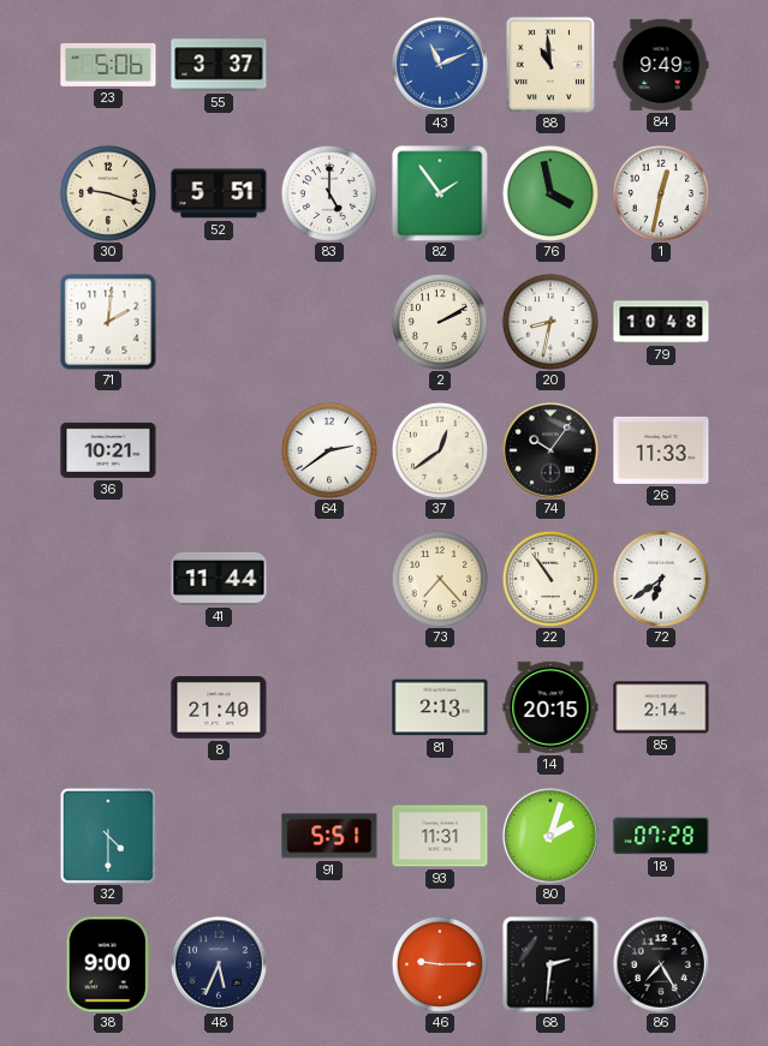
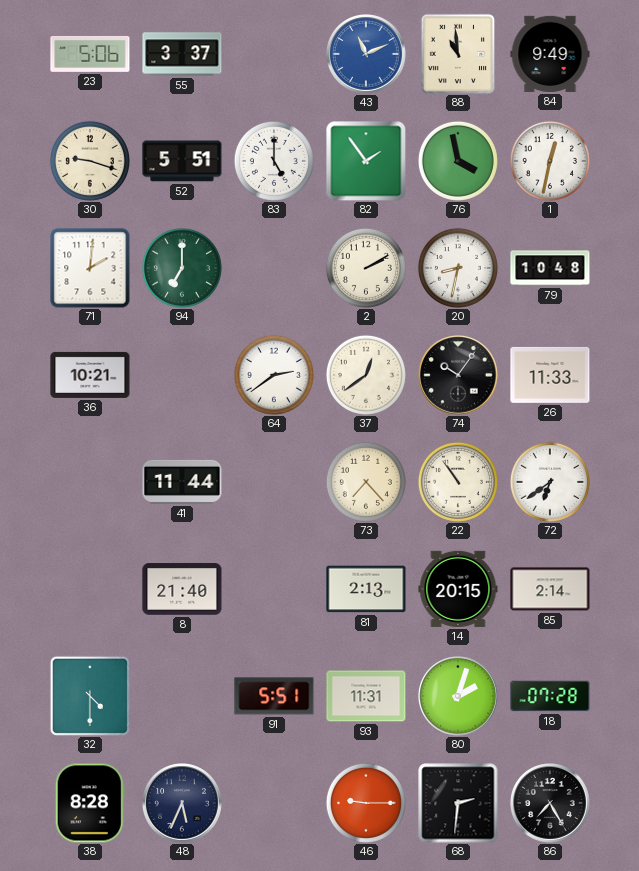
94: none -> 7:00 (182, 268)
38: 9:00 -> 8:28 (90, 803)
